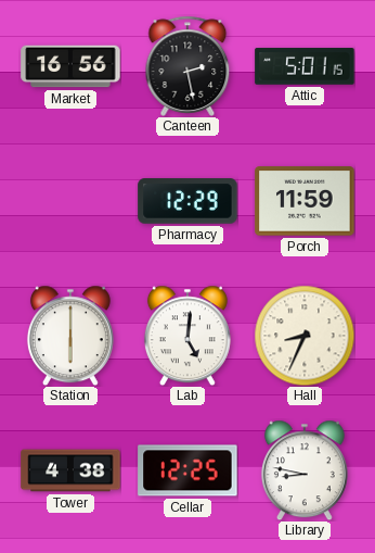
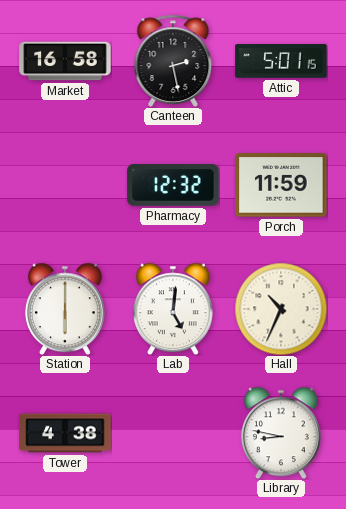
Market: 16:56 -> 16:58 (65, 61)
Pharmacy: 12:29 -> 12:32 (173, 185)
Hall: 8:34 -> 10:34 (281, 309)
Cellar: 12:25 -> none (187, 470)
